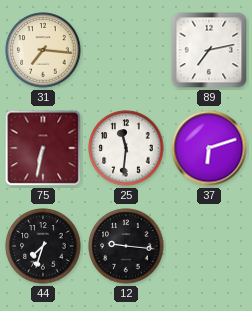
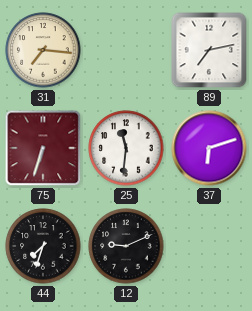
75: 6:32 -> 6:33 (43, 148)
12: 9:16 -> 9:11 (126, 246)
